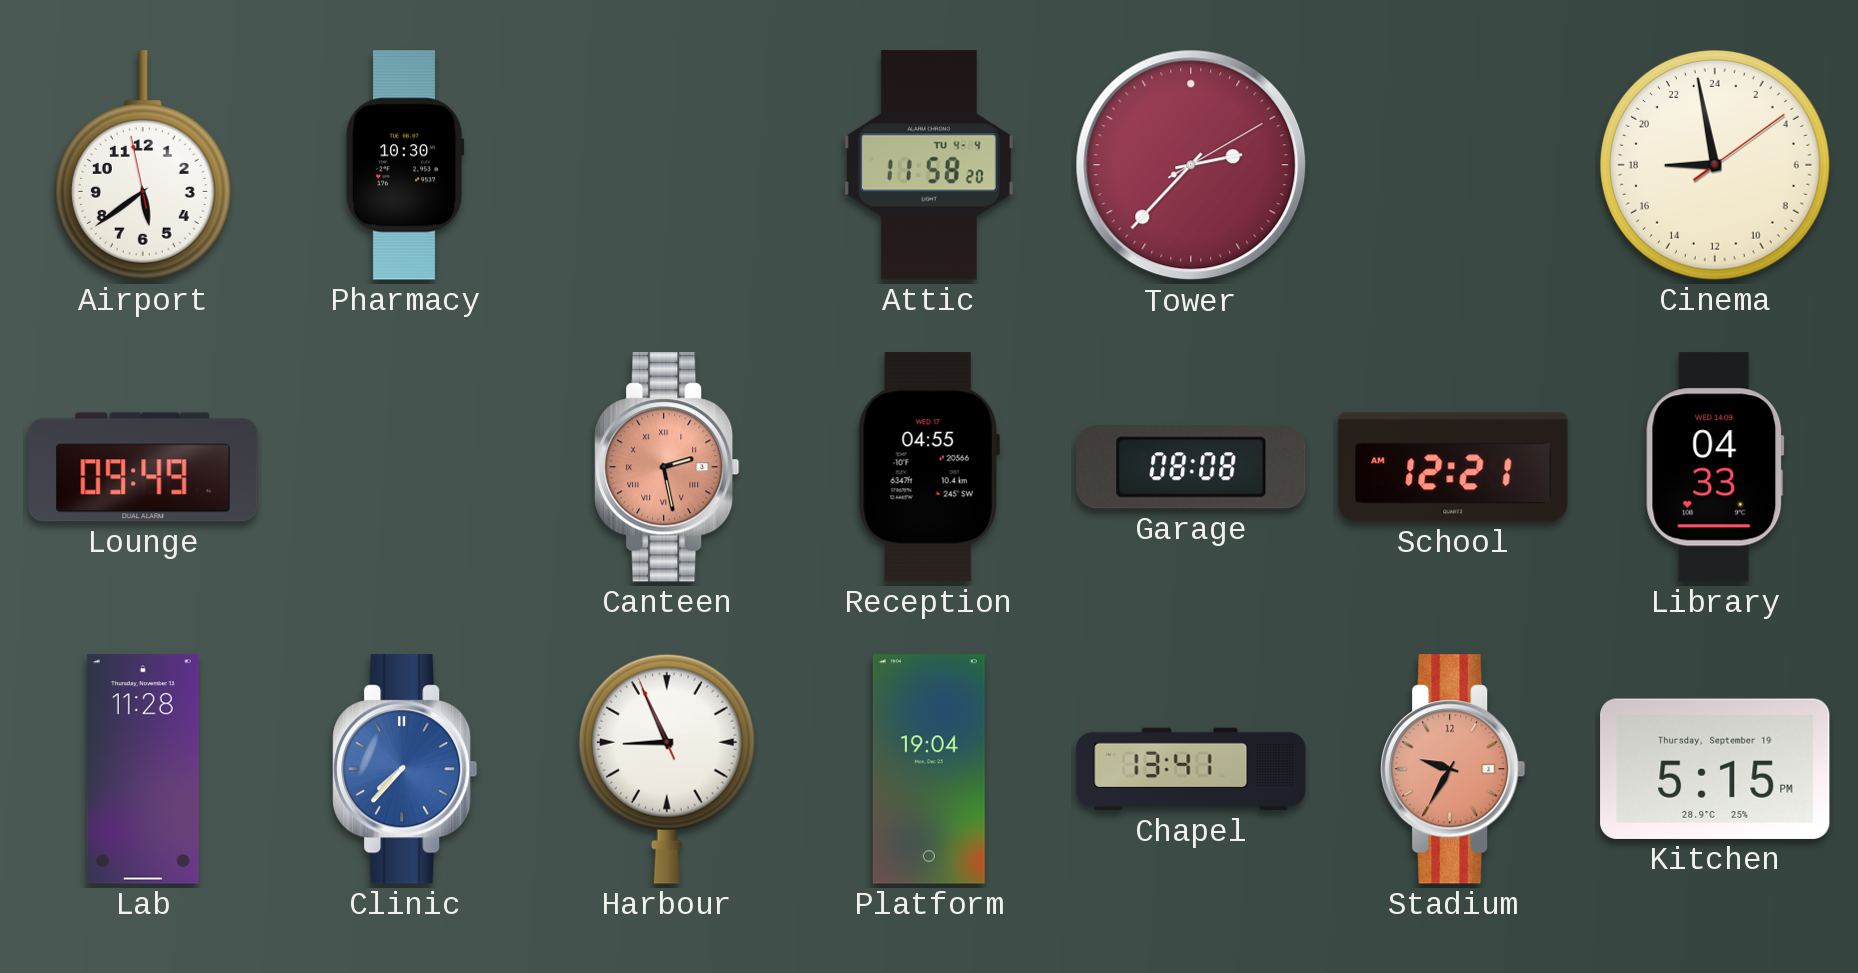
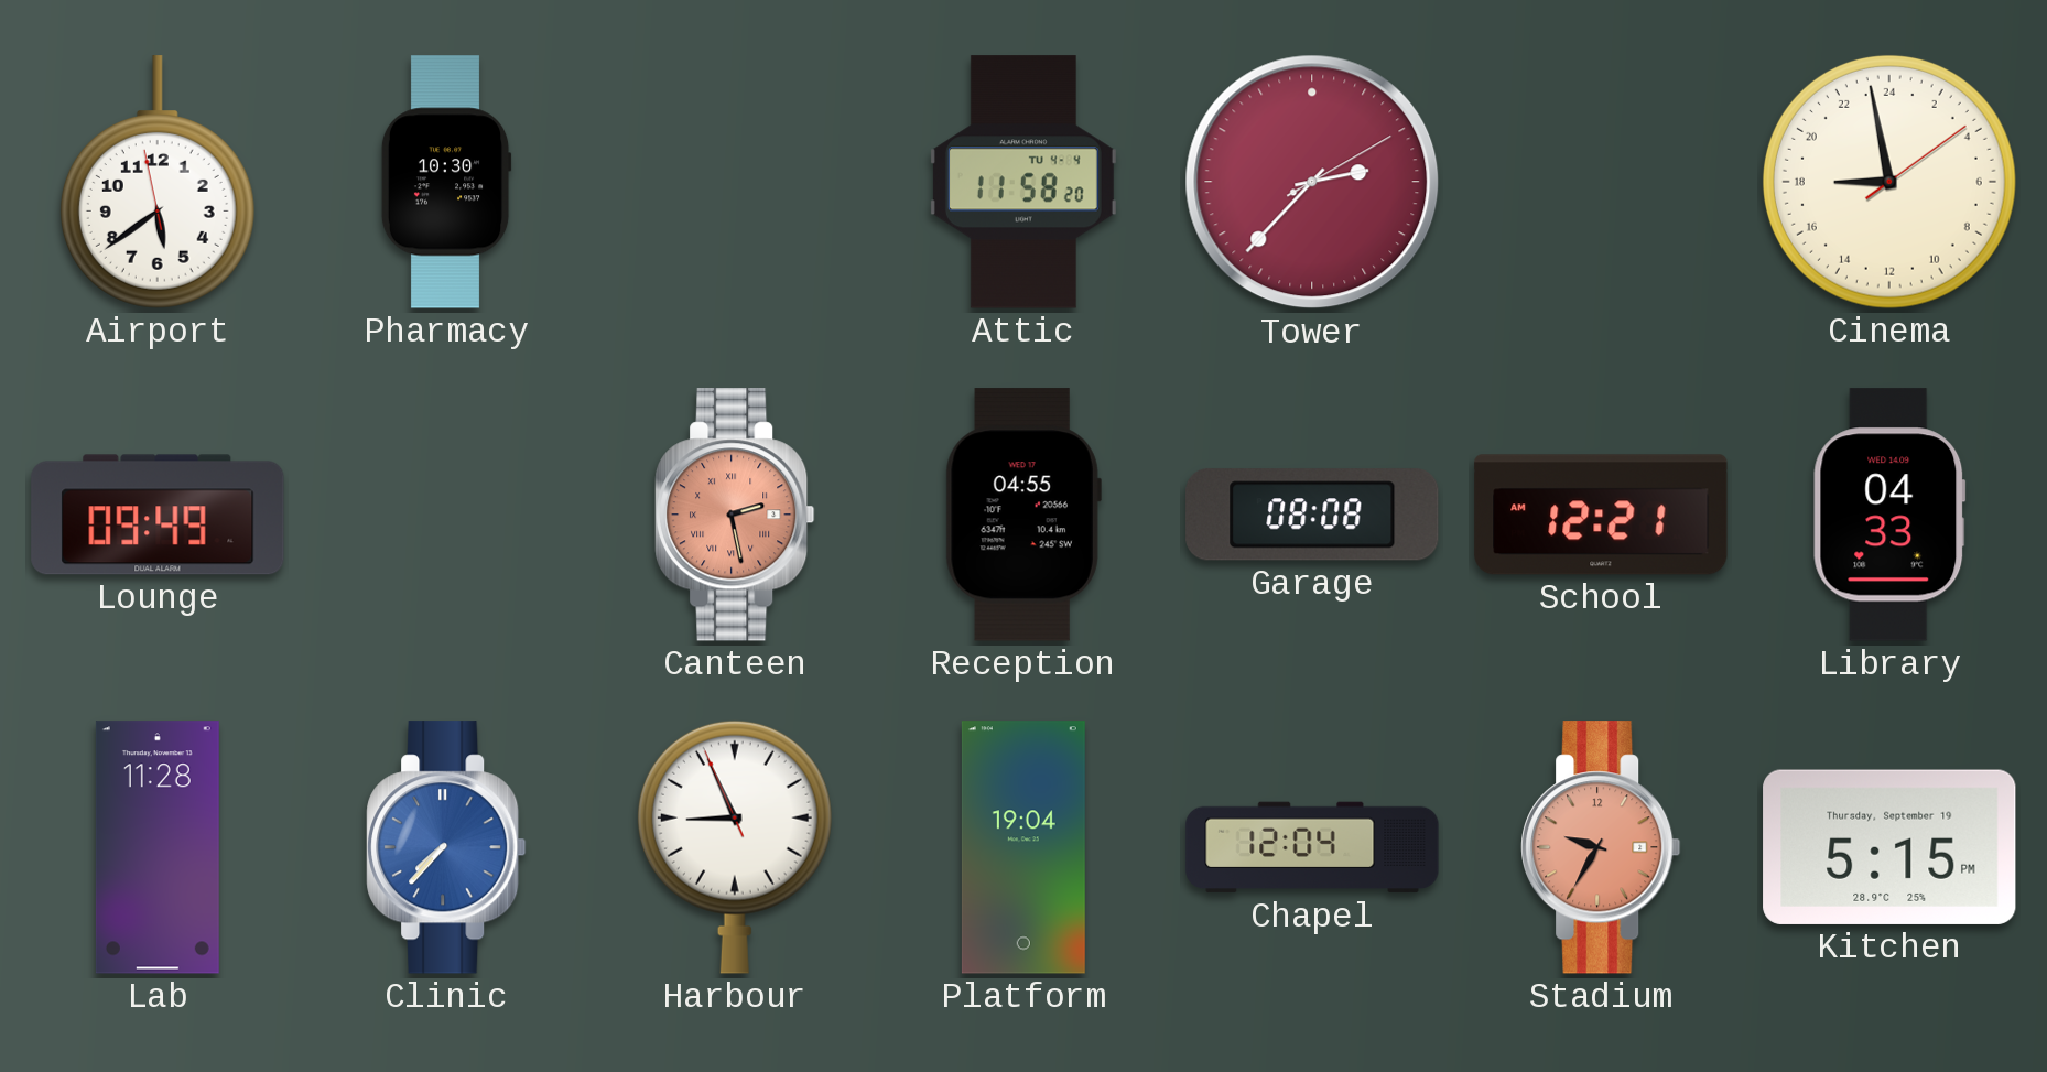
Chapel: 13:41 -> 12:04 (1312, 847)
